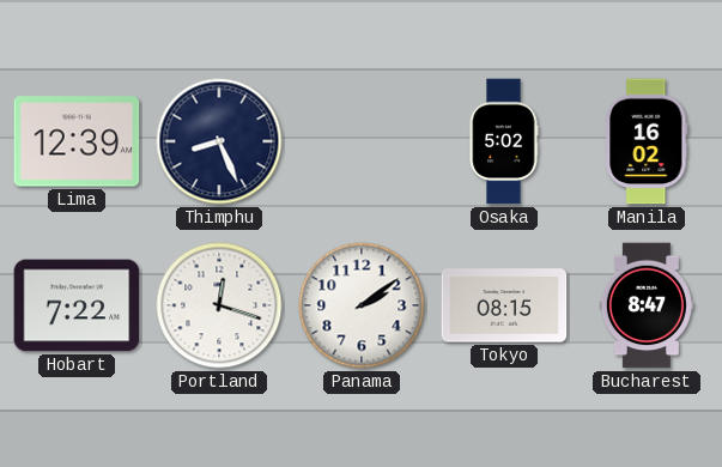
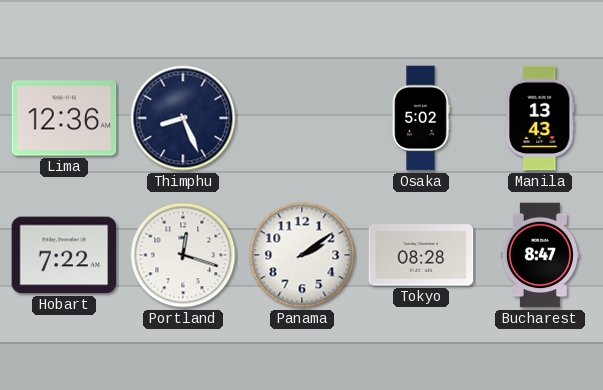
Lima: 12:39 -> 12:36 (64, 118)
Manila: 16:02 -> 13:43 (540, 118)
Tokyo: 08:15 -> 08:28 (421, 255)
